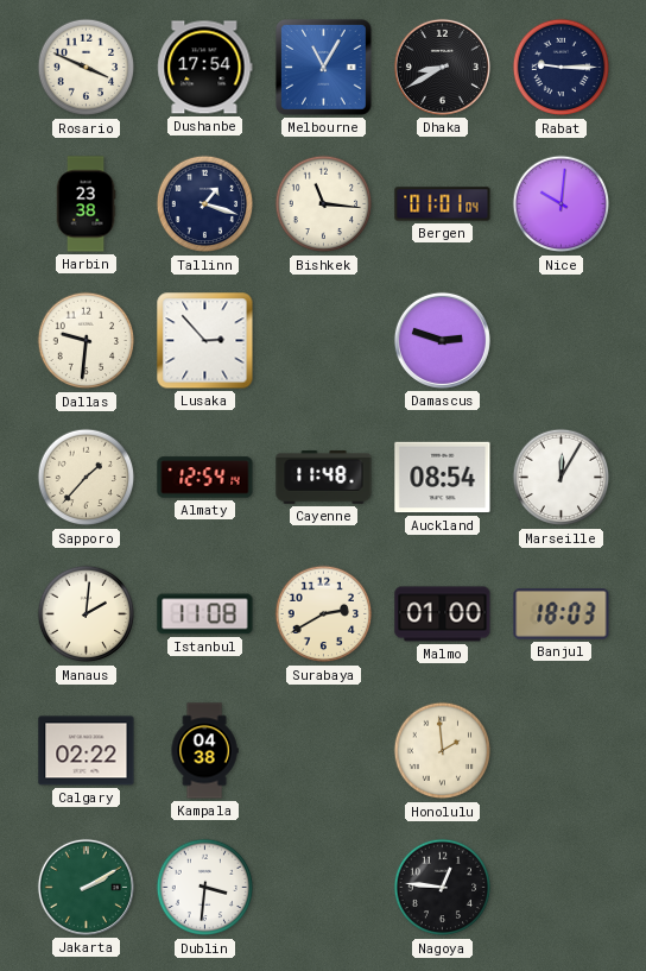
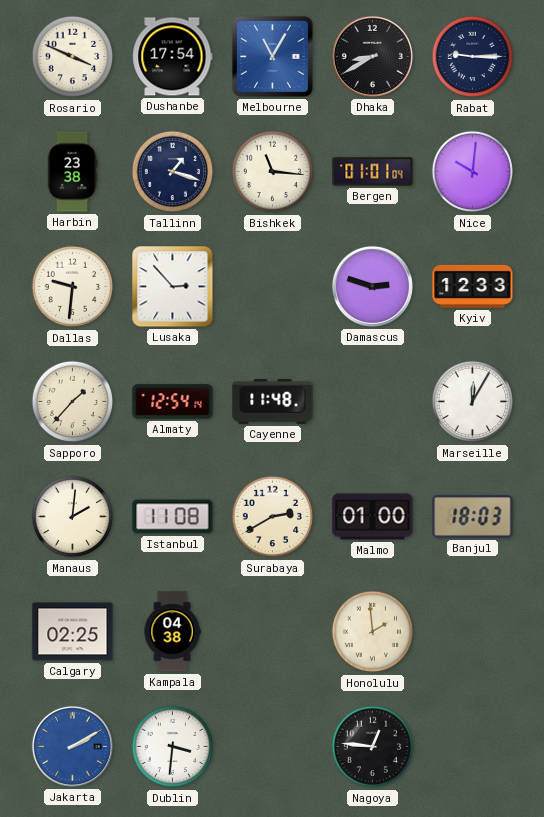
Kyiv: none -> 12:33 (473, 286)
Auckland: 08:54 -> none (443, 478)
Calgary: 02:22 -> 02:25 (73, 632)
Jakarta dial: green -> blue (72, 746)
